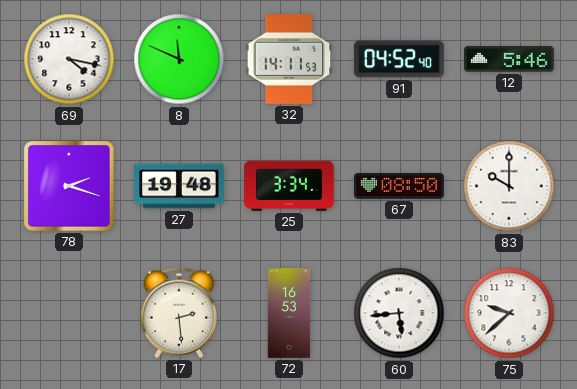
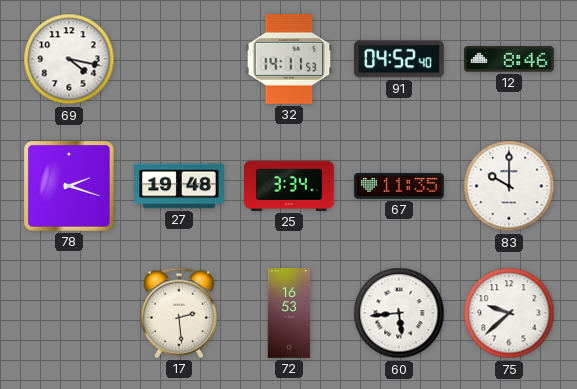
8: 11:49 -> none (179, 59)
12: 5:46 -> 8:46 (509, 59)
67: 08:50 -> 11:35 (399, 186)
